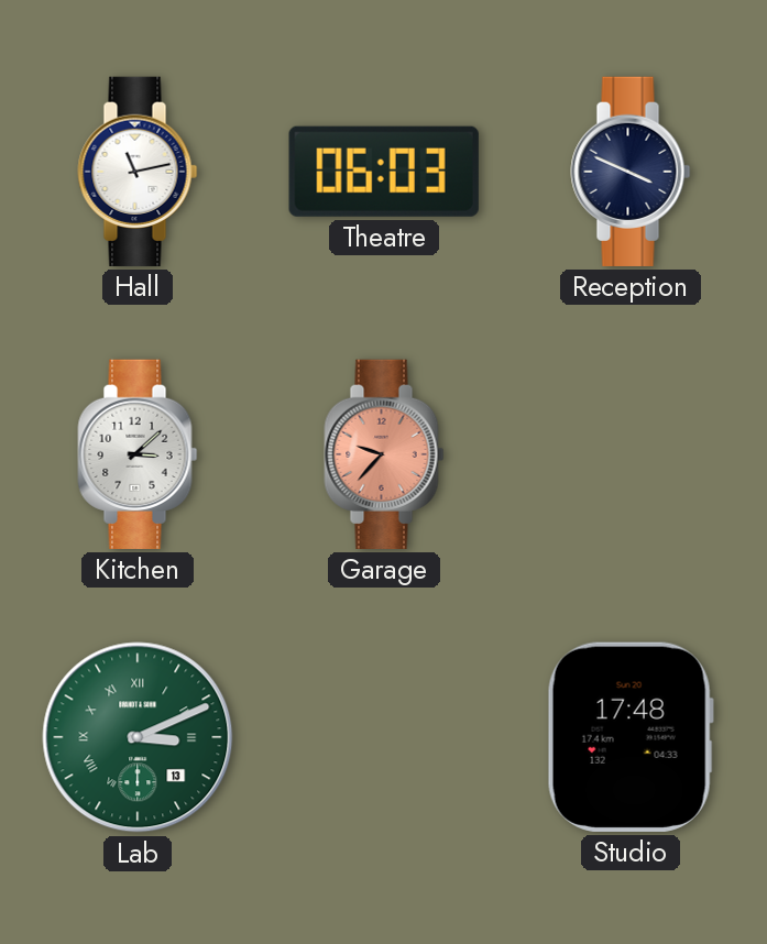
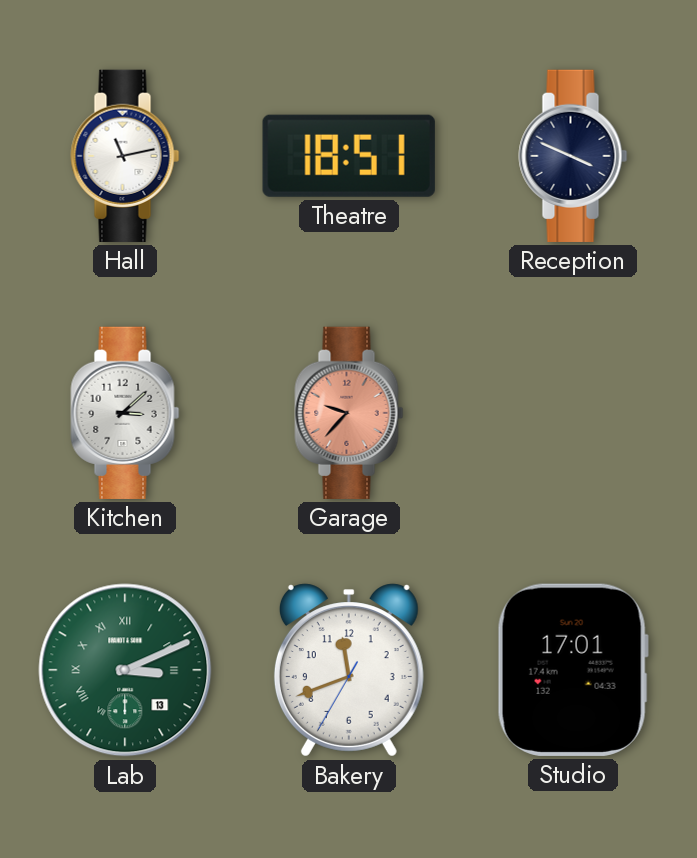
Theatre: 06:03 -> 18:51 (349, 156)
Bakery: none -> 11:41 (349, 670)
Studio: 17:48 -> 17:01 (573, 670)
